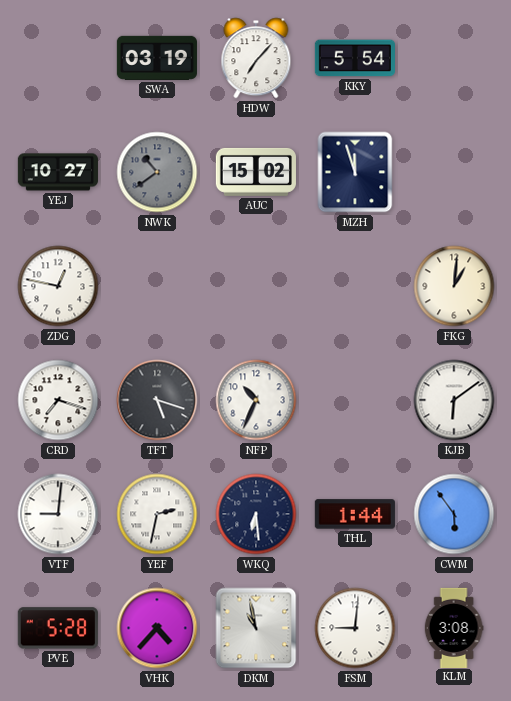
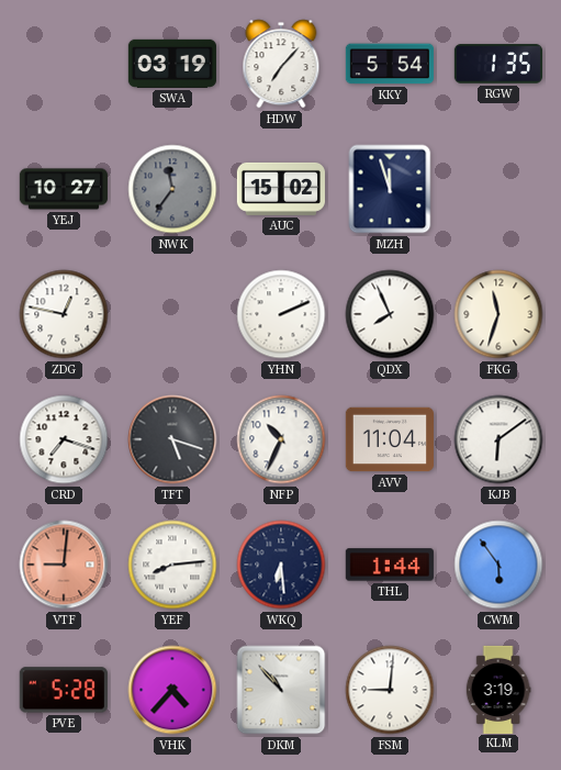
RGW: none -> 1:35 (498, 64)
NWK: 10:39 -> 11:36 (172, 189)
YHN: none -> 2:11 (281, 314)
QDX: none -> 7:56 (390, 314)
FKG: 1:01 -> 11:33 (498, 314)
AVV: none -> 11:04 (390, 439)
VTF dial: white -> salmon (64, 565)
YEF: 2:32 -> 8:14 (172, 565)
DKM: 10:58 -> 10:53 (281, 690)
KLM: 3:08 -> 3:19 (498, 689)
